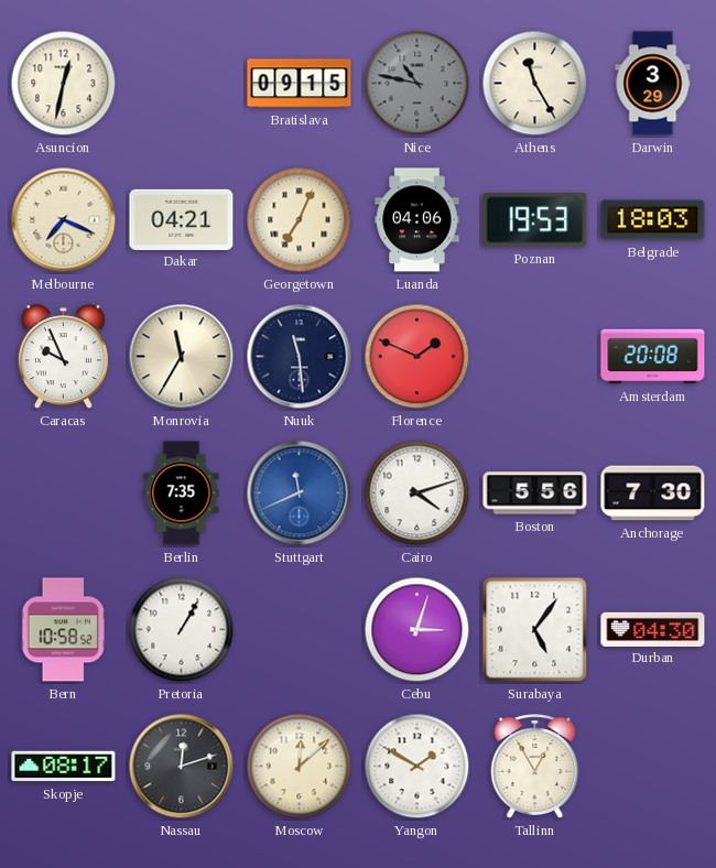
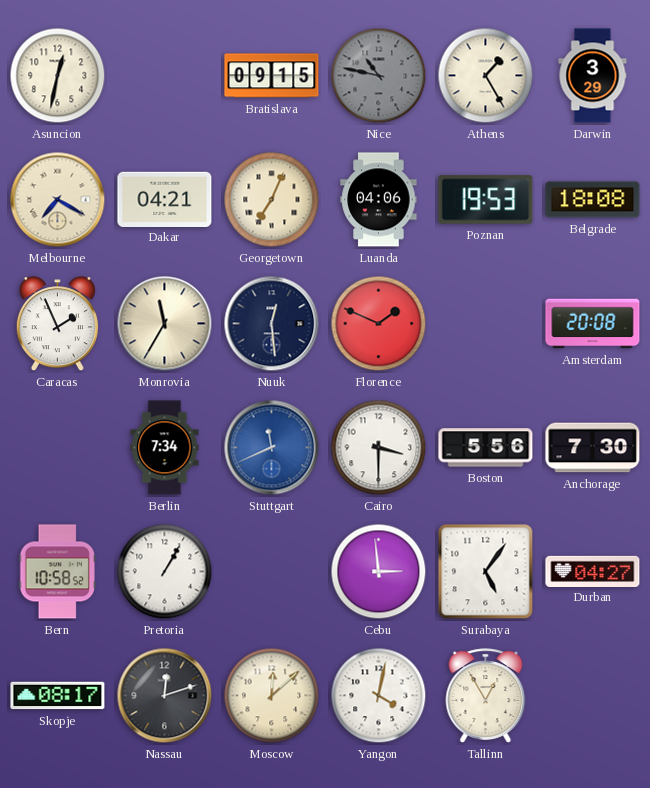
Athens: 11:25 -> 1:25 (486, 76)
Melbourne: 7:19 -> 7:20 (58, 200)
Belgrade: 18:03 -> 18:08 (593, 200)
Caracas: 9:56 -> 1:56 (57, 324)
Nuuk: 11:29 -> 12:29 (272, 324)
Berlin: 7:35 -> 7:34 (165, 448)
Cairo: 4:12 -> 3:30 (379, 448)
Cebu: 3:03 -> 2:59 (379, 572)
Durban: 04:30 -> 04:27 (593, 571)
Yangon: 1:50 -> 4:02 (379, 696)
